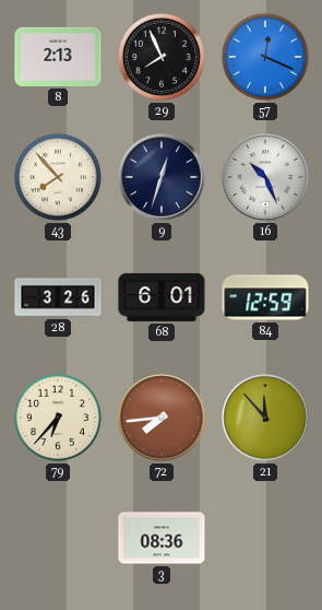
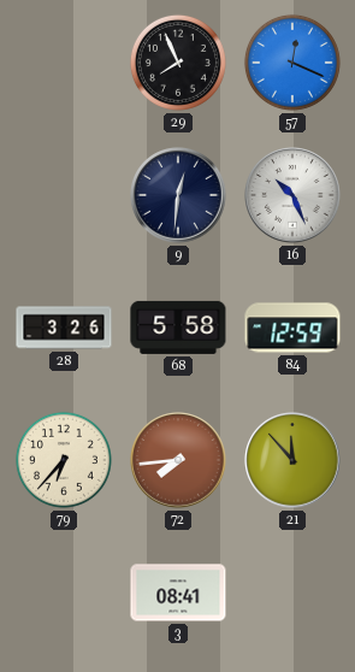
8: 2:13 -> none (58, 57)
43: 7:53 -> none (58, 177)
9: 12:33 -> 12:31 (178, 195)
68: 6:01 -> 5:58 (178, 328)
3: 08:36 -> 08:41 (178, 593)
